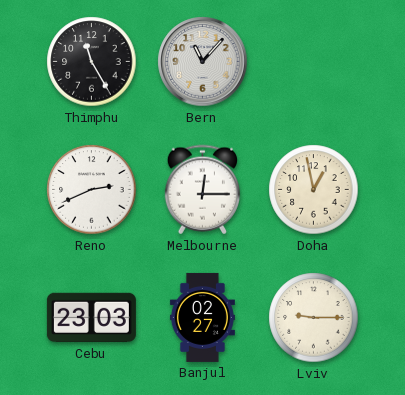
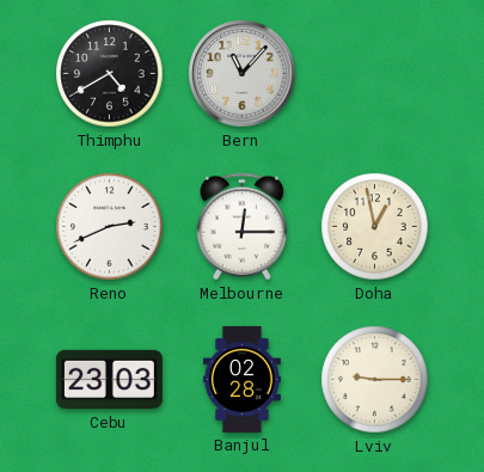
Thimphu: 11:25 -> 4:40 (110, 74)
Banjul: 02:27 -> 02:28 (241, 379)
